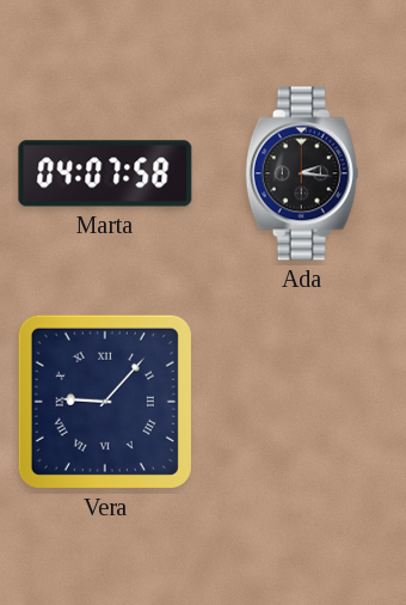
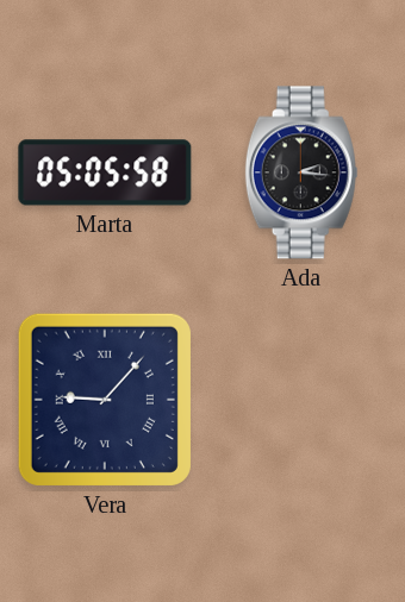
Marta: 04:07 -> 05:05 (105, 173)
